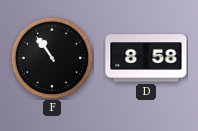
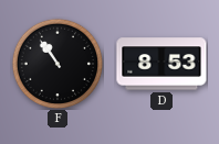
D: 8:58 -> 8:53 (161, 64)
